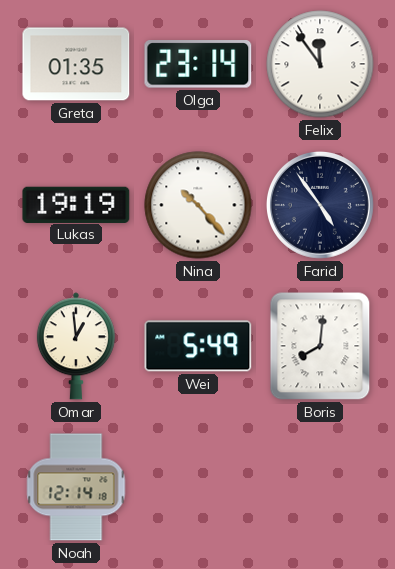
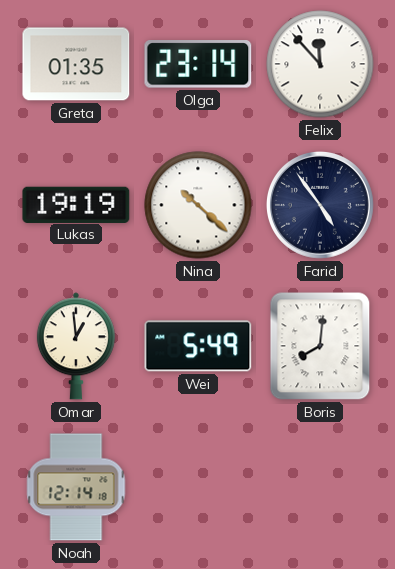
Felix: 11:54 -> 11:53 (320, 64)
Nina: 10:23 -> 10:22 (198, 205)
